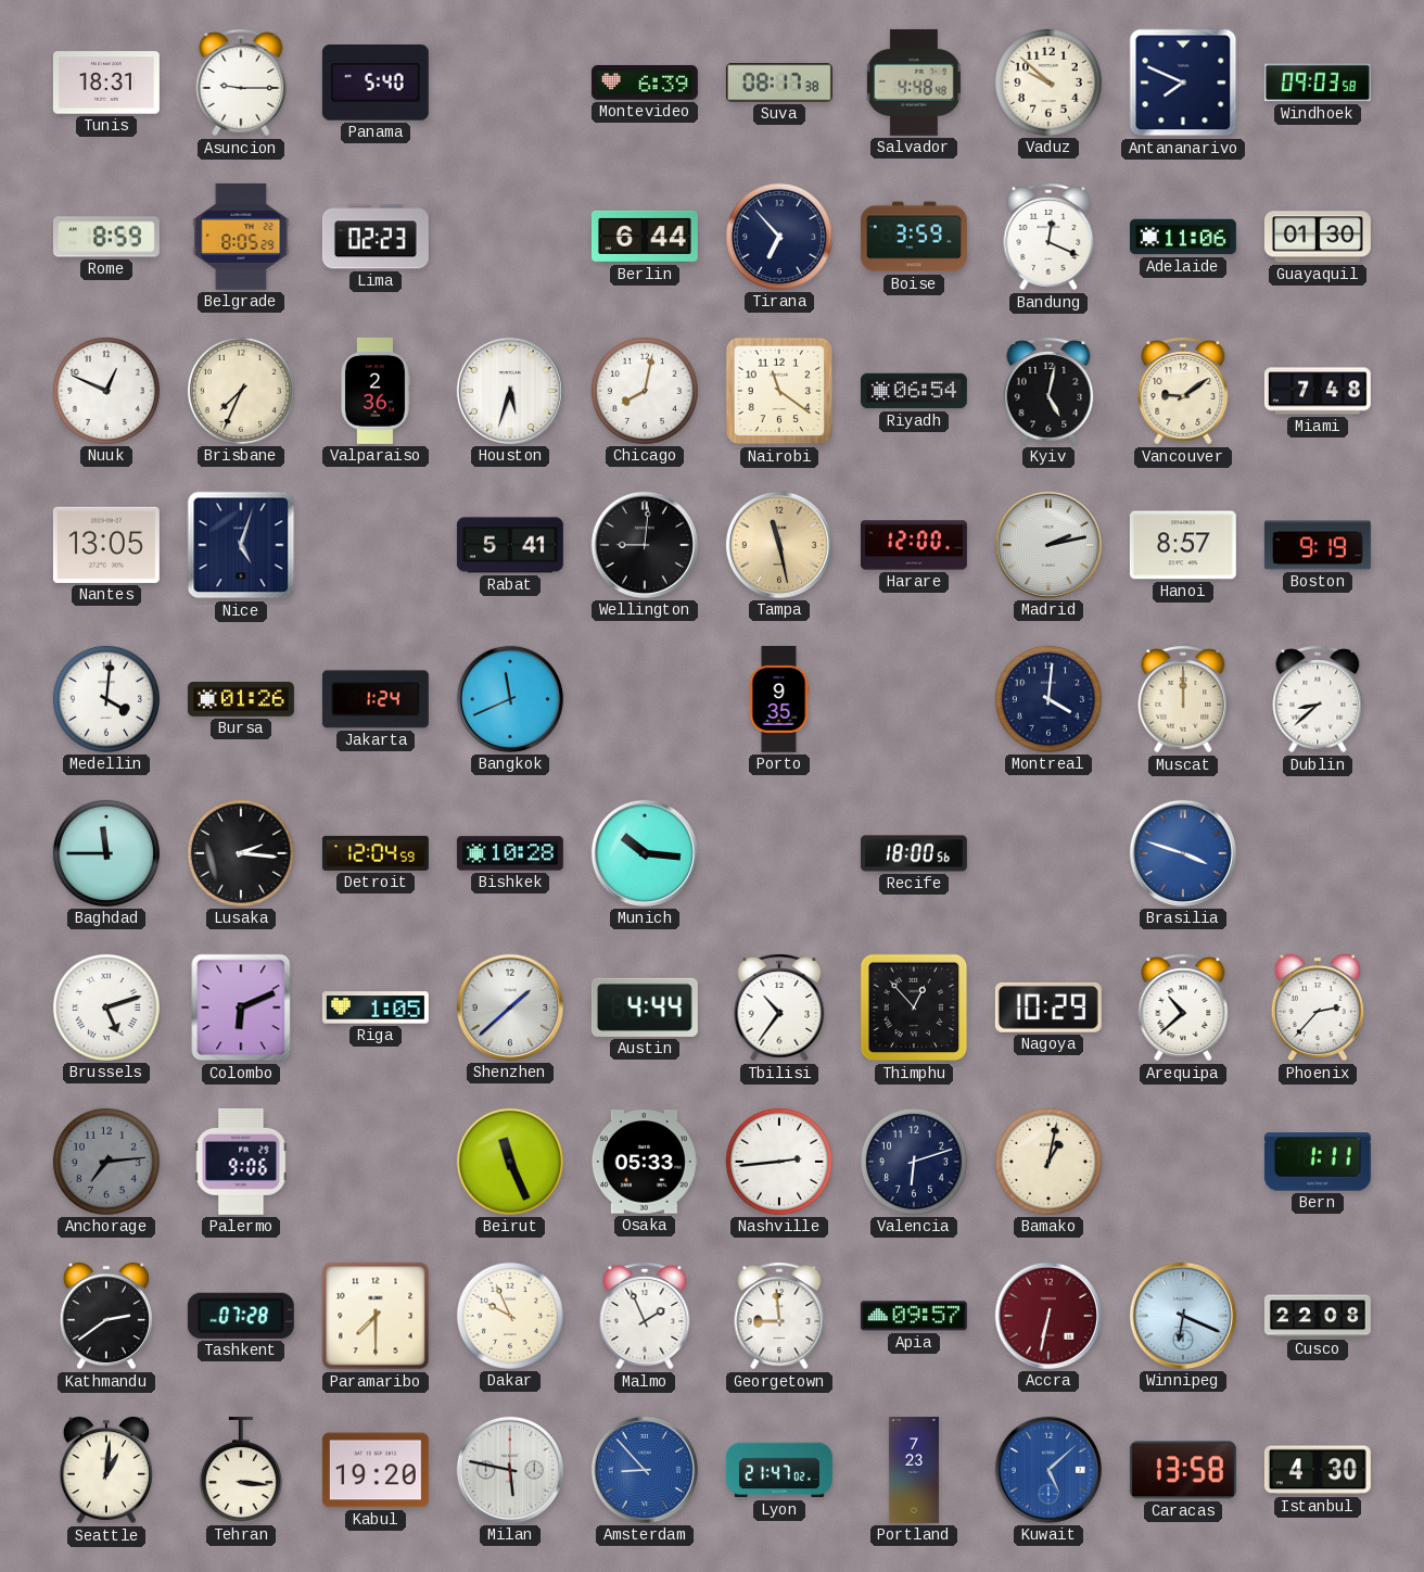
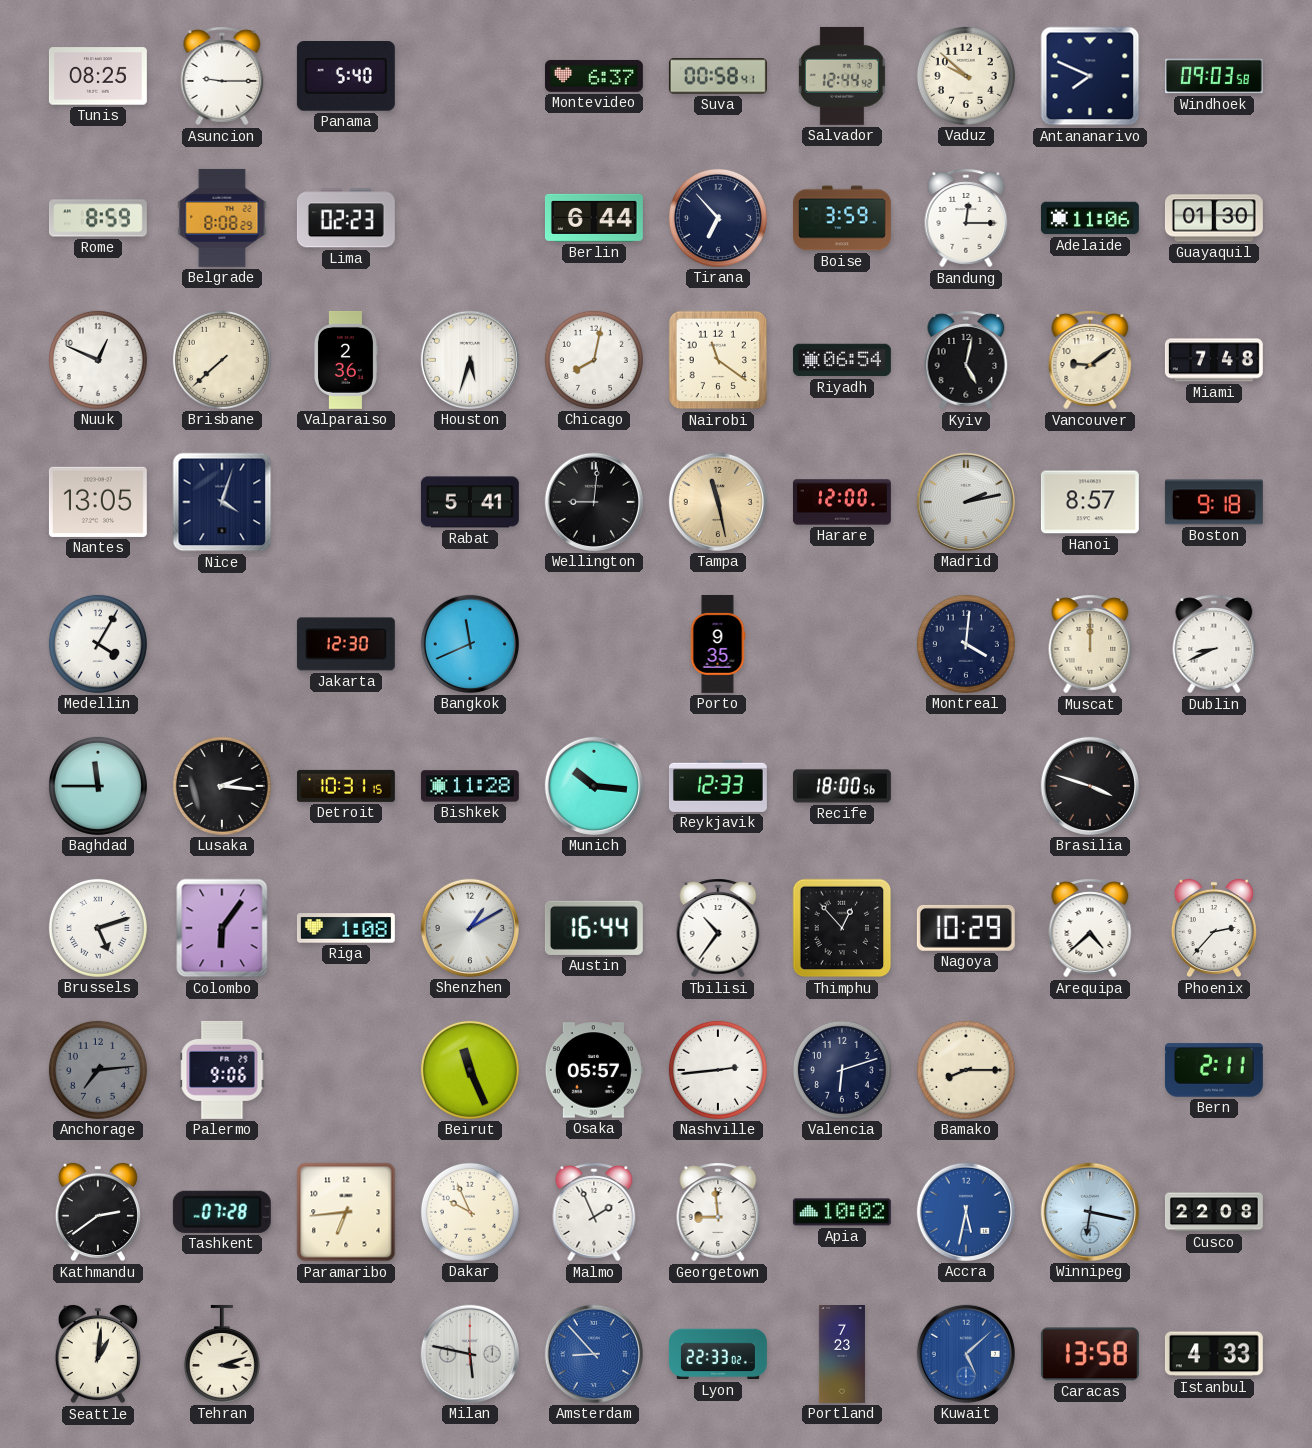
Tunis: 18:31 -> 08:25 (98, 76)
Montevideo: 6:39 -> 6:37 (594, 76)
Suva: 08:17 -> 00:58 (718, 76)
Salvador: 4:48 -> 12:44 (842, 76)
Belgrade: 8:05 -> 8:08 (222, 218)
Bandung: 12:19 -> 12:15 (966, 218)
Brisbane: 7:34 -> 7:38 (222, 360)
Nice: 5:03 -> 4:03 (222, 502)
Boston: 9:19 -> 9:18 (1214, 502)
Medellin: 4:01 -> 4:05 (98, 644)
Bursa: 01:26 -> none (241, 699)
Jakarta: 1:24 -> 12:30 (346, 644)
Dublin: 8:38 -> 8:41 (1214, 644)
Detroit: 12:04 -> 10:31 (346, 786)
Bishkek: 10:28 -> 11:28 (470, 786)
Reykjavik: none -> 12:33 (718, 786)
Brasilia dial: blue -> black (1090, 786)
Colombo: 6:11 -> 6:06 (222, 928)
Riga: 1:05 -> 1:08 (346, 928)
Shenzhen: 1:38 -> 1:10 (470, 928)
Austin: 4:44 -> 16:44 (594, 928)
Arequipa: 10:38 -> 4:38 (1090, 928)
Osaka: 05:33 -> 05:57 (594, 1070)
Bamako: 1:02 -> 8:15 (966, 1070)
Bern: 1:11 -> 2:11 (1214, 1070)
Paramaribo: 7:30 -> 6:44 (346, 1212)
Apia: 09:57 -> 10:02 (842, 1212)
Accra: 6:32 -> 5:32 (966, 1212)
Accra dial: burgundy -> blue (966, 1212)
Winnipeg: 6:19 -> 6:17 (1090, 1212)
Tehran: 3:16 -> 3:12 (222, 1354)
Kabul: 19:20 -> none (376, 1470)
Lyon: 21:47 -> 22:33 (718, 1354)
Istanbul: 4:30 -> 4:33 (1214, 1354)
